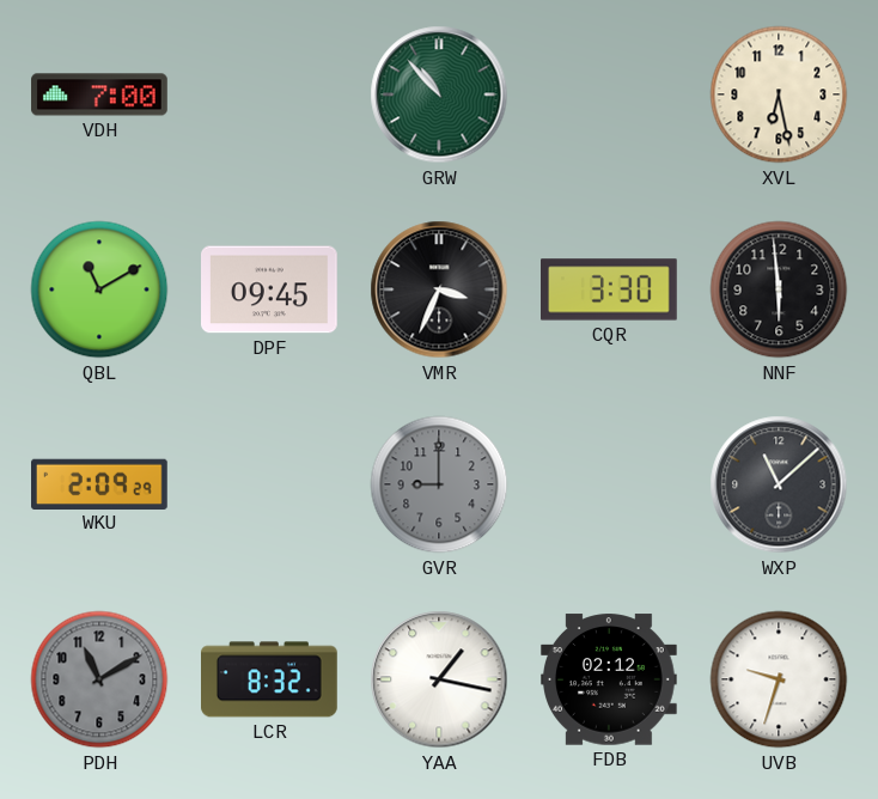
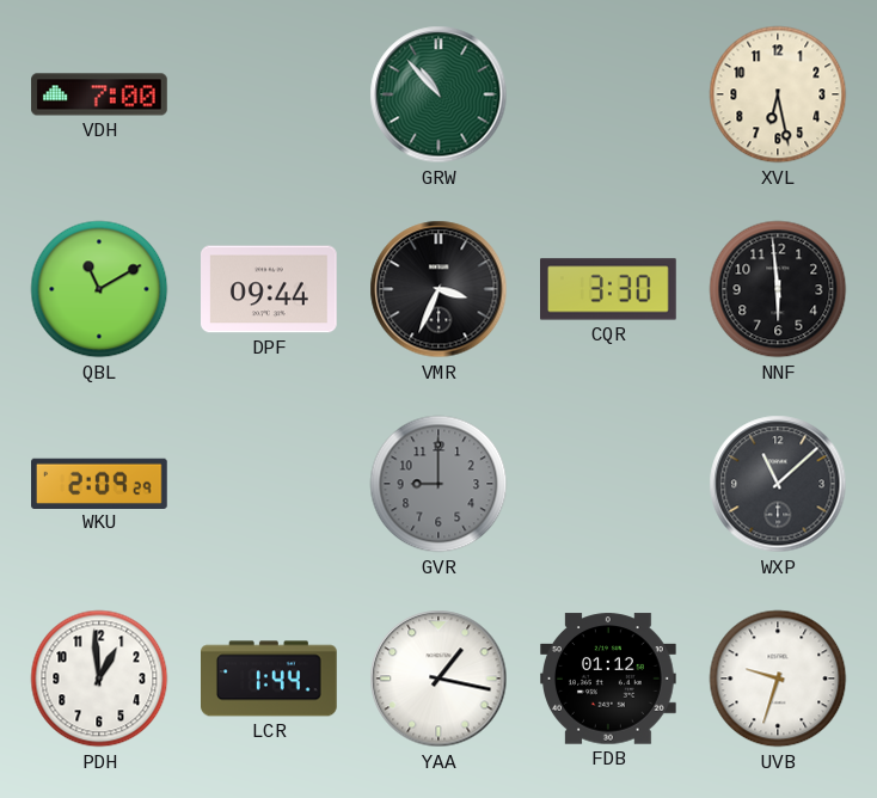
DPF: 09:45 -> 09:44 (270, 289)
PDH: 11:10 -> 12:59 (99, 679)
PDH dial: grey -> white (99, 679)
LCR: 8:32 -> 1:44 (270, 679)
FDB: 02:12 -> 01:12 (609, 679)
